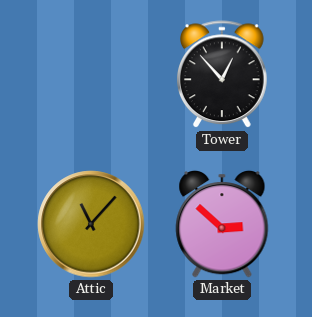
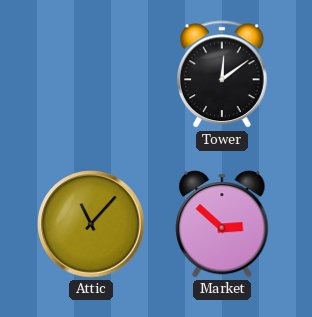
Tower: 12:53 -> 12:09 (223, 75)
